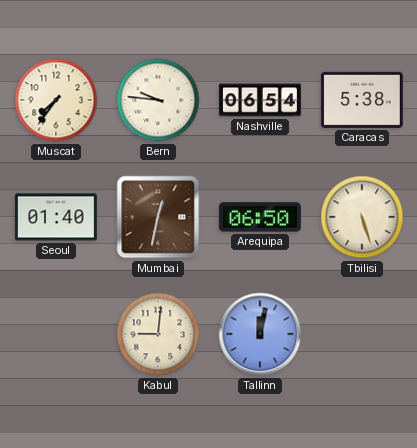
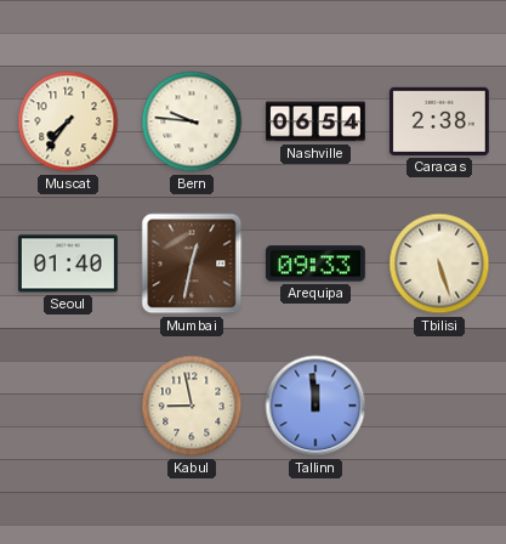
Caracas: 5:38 -> 2:38 (439, 121)
Arequipa: 06:50 -> 09:33 (315, 263)
Kabul: 9:01 -> 8:58 (192, 406)
Tallinn: 12:02 -> 11:59 (315, 406)
